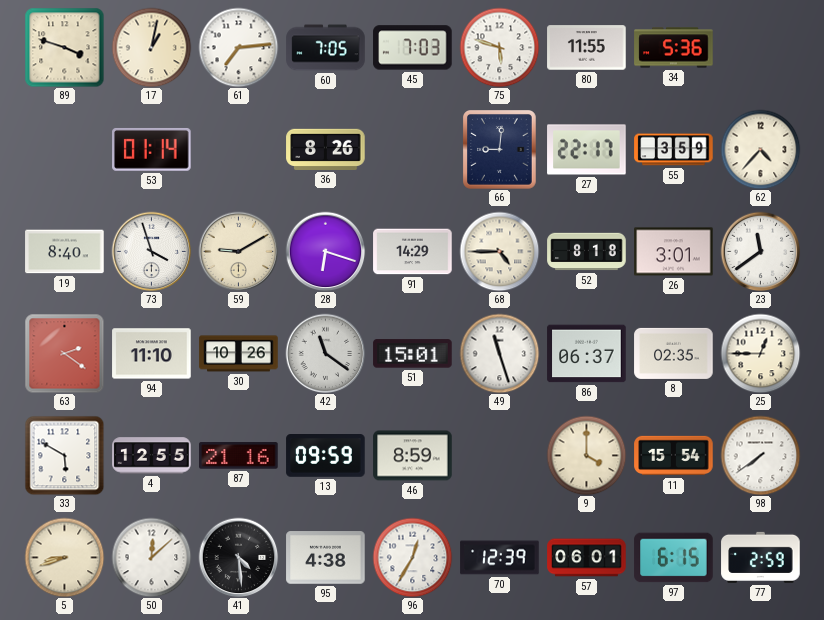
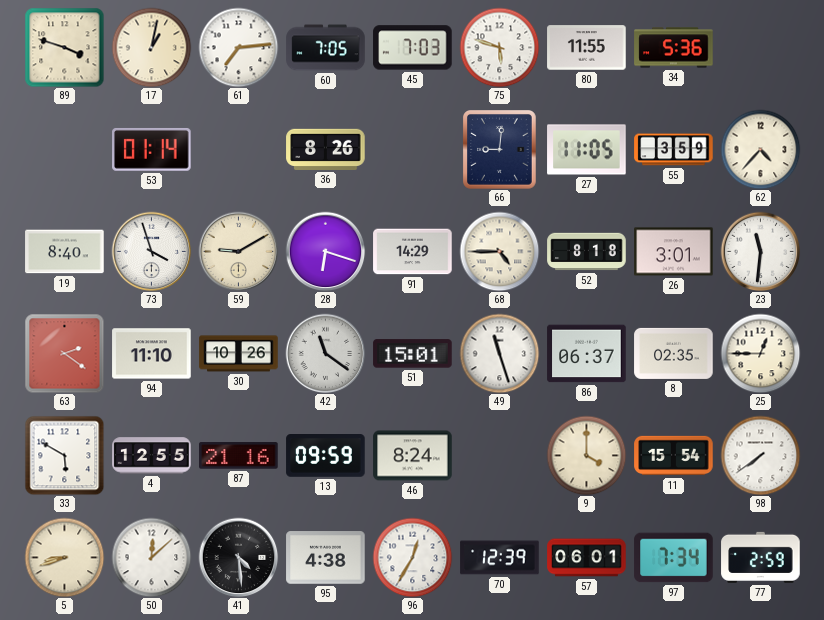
27: 22:17 -> 11:05 (587, 150)
23: 11:39 -> 11:31 (760, 251)
46: 8:59 -> 8:24 (413, 456)
97: 6:15 -> 7:34 (674, 558)
